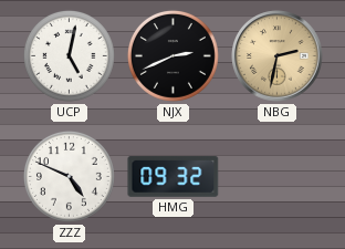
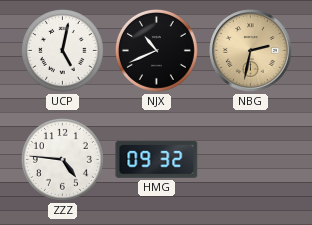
NJX: 2:41 -> 10:41 (156, 50)
ZZZ: 4:49 -> 4:46 (62, 159)
